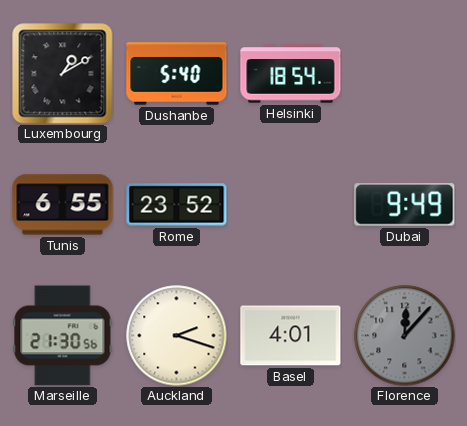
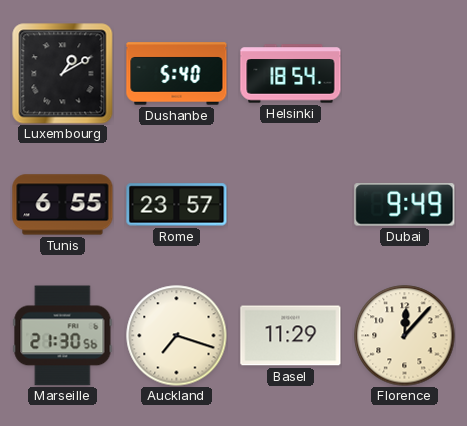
Rome: 23:52 -> 23:57 (177, 205)
Auckland: 2:18 -> 7:18 (177, 336)
Basel: 4:01 -> 11:29 (291, 336)
Florence dial: grey -> cream (405, 336)
